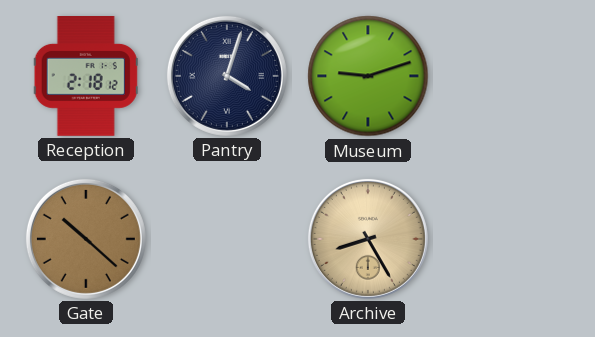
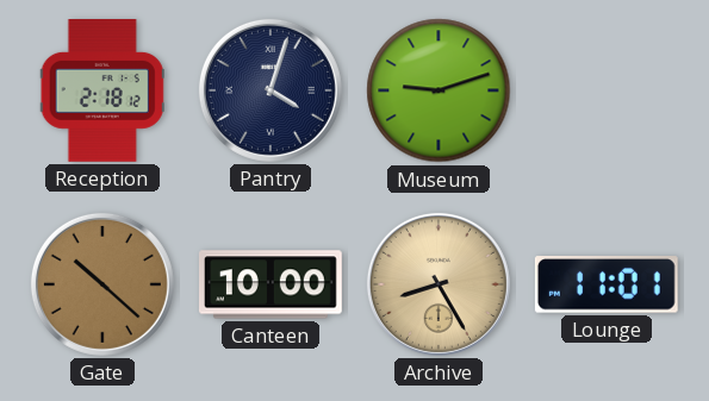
Canteen: none -> 10:00 (272, 284)
Lounge: none -> 11:01 (607, 284)
